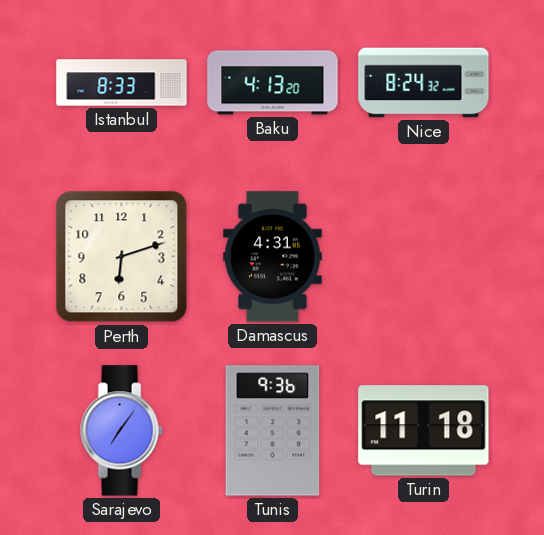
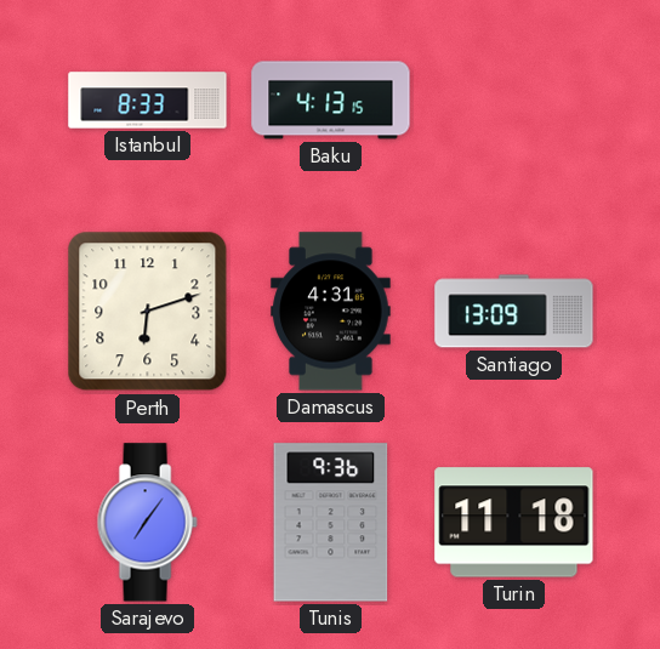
Baku: 4:13:20 -> 4:13:15 (331, 101)
Nice: 8:24 -> none (424, 83)
Santiago: none -> 13:09 (514, 312)
